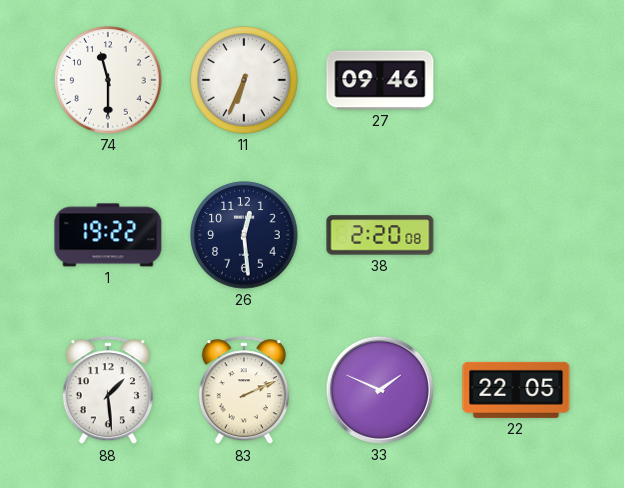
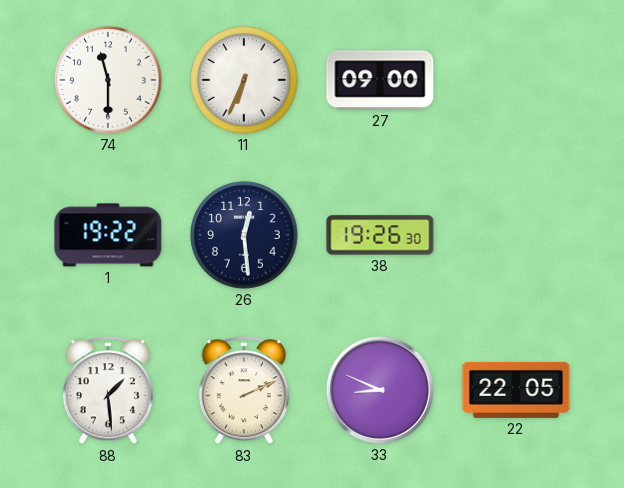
27: 09:46 -> 09:00 (380, 80)
38: 2:20 -> 19:26 (380, 235)
33: 1:49 -> 8:49 (380, 390)
